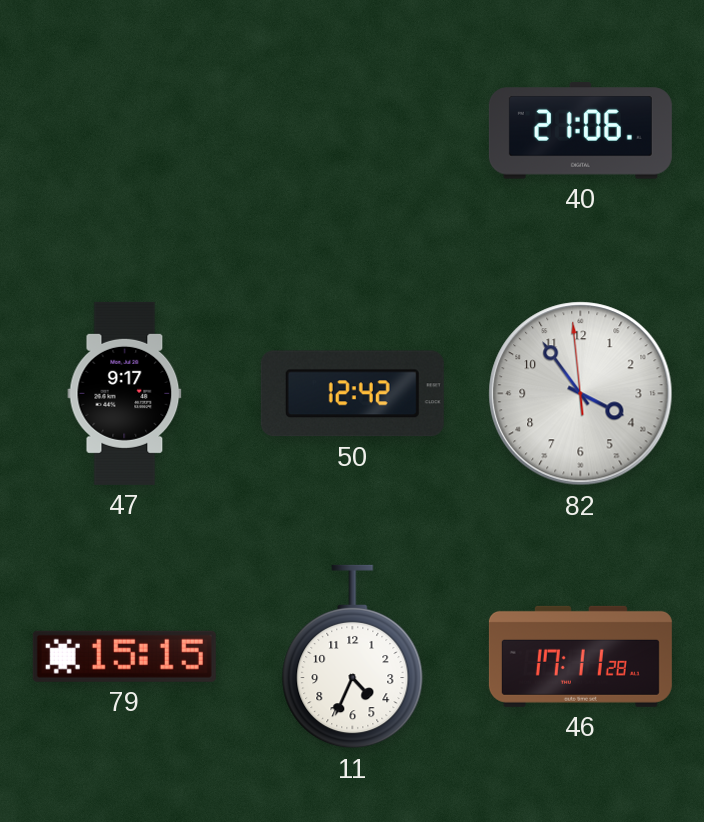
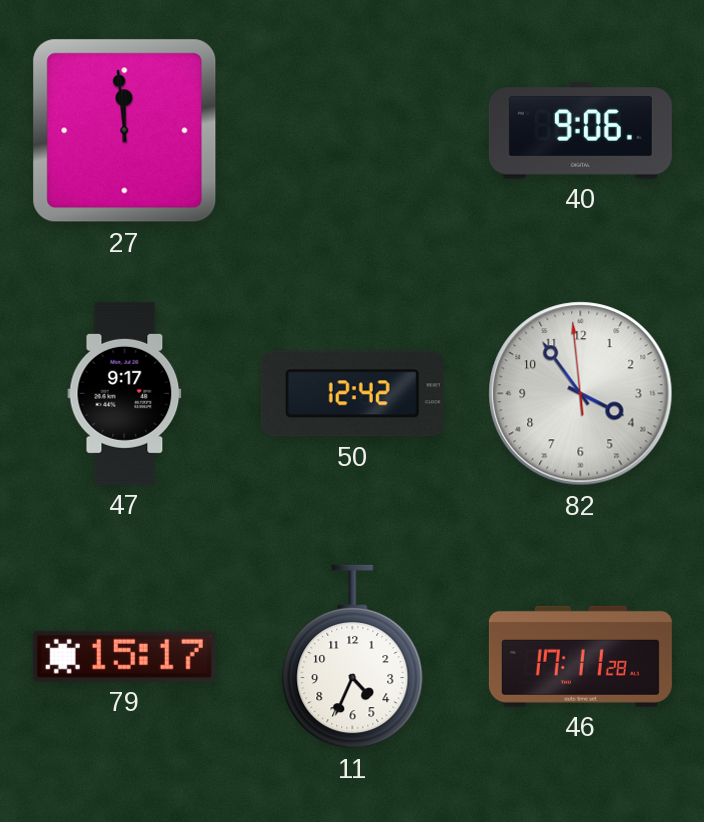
27: none -> 11:59 (125, 131)
40: 21:06 -> 9:06 (580, 131)
79: 15:15 -> 15:17 (124, 656)
